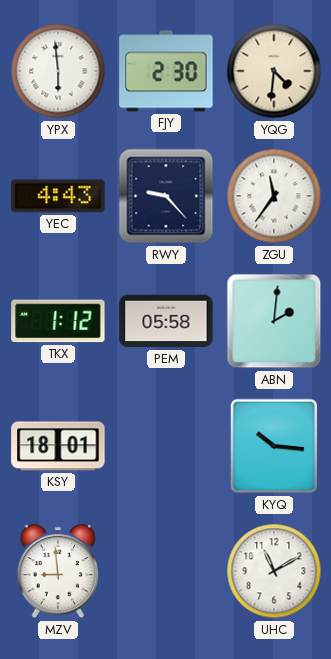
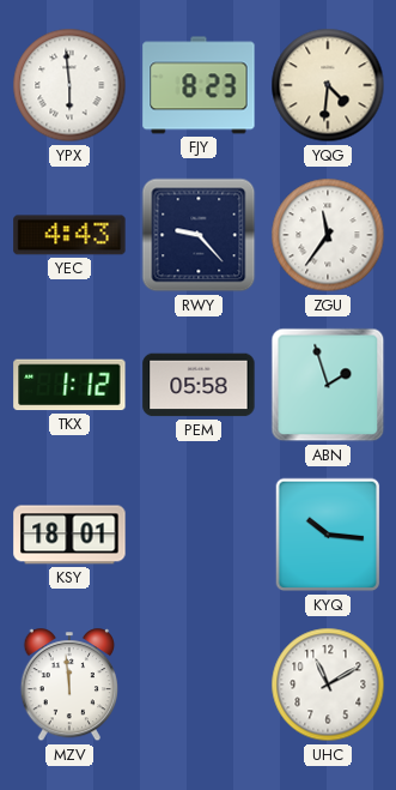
FJY: 2:30 -> 8:23 (199, 85)
ABN: 2:01 -> 1:57 (328, 385)
MZV: 8:59 -> 11:59 (69, 686)
